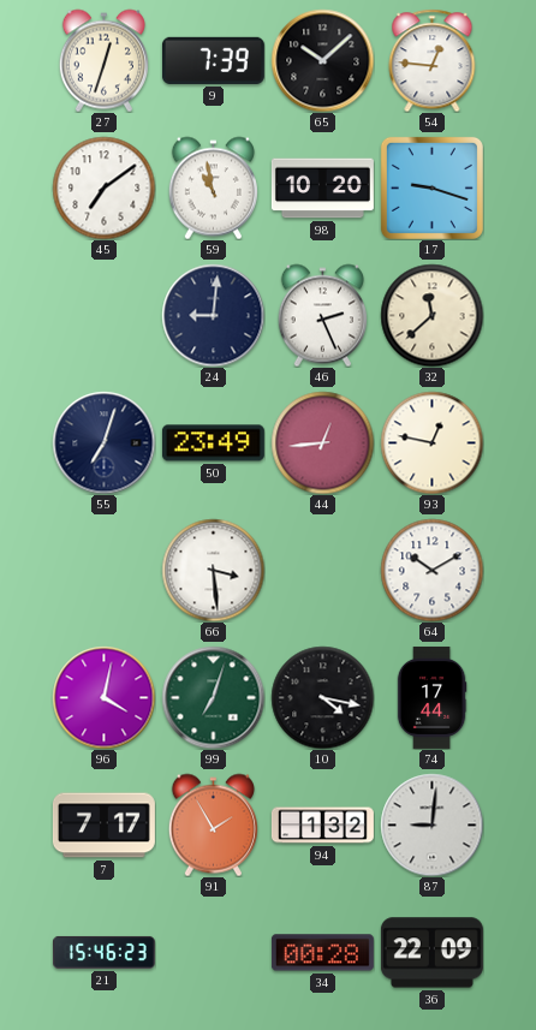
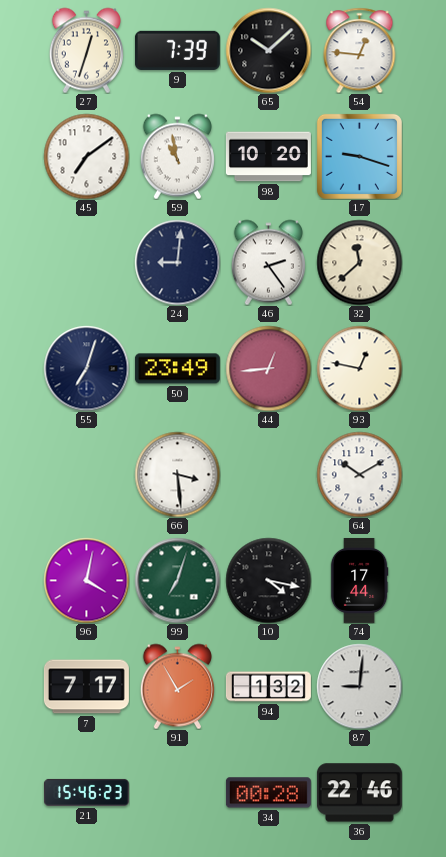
46: 2:26 -> 2:24 (268, 262)
36: 22:09 -> 22:46 (359, 793)
